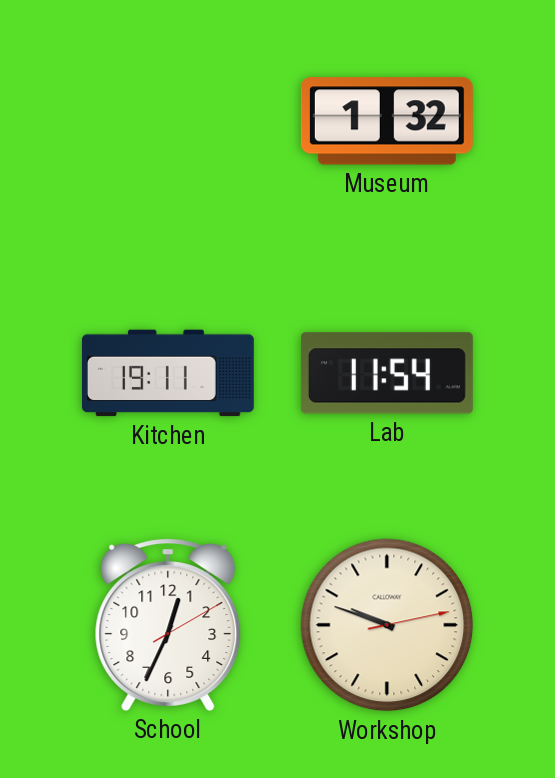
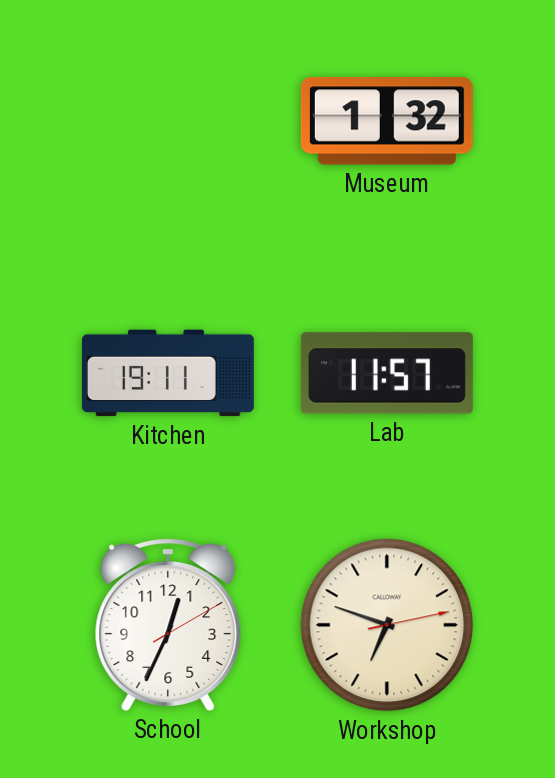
Lab: 11:54 -> 11:57 (387, 373)
Workshop: 9:48 -> 6:48 (387, 625)
